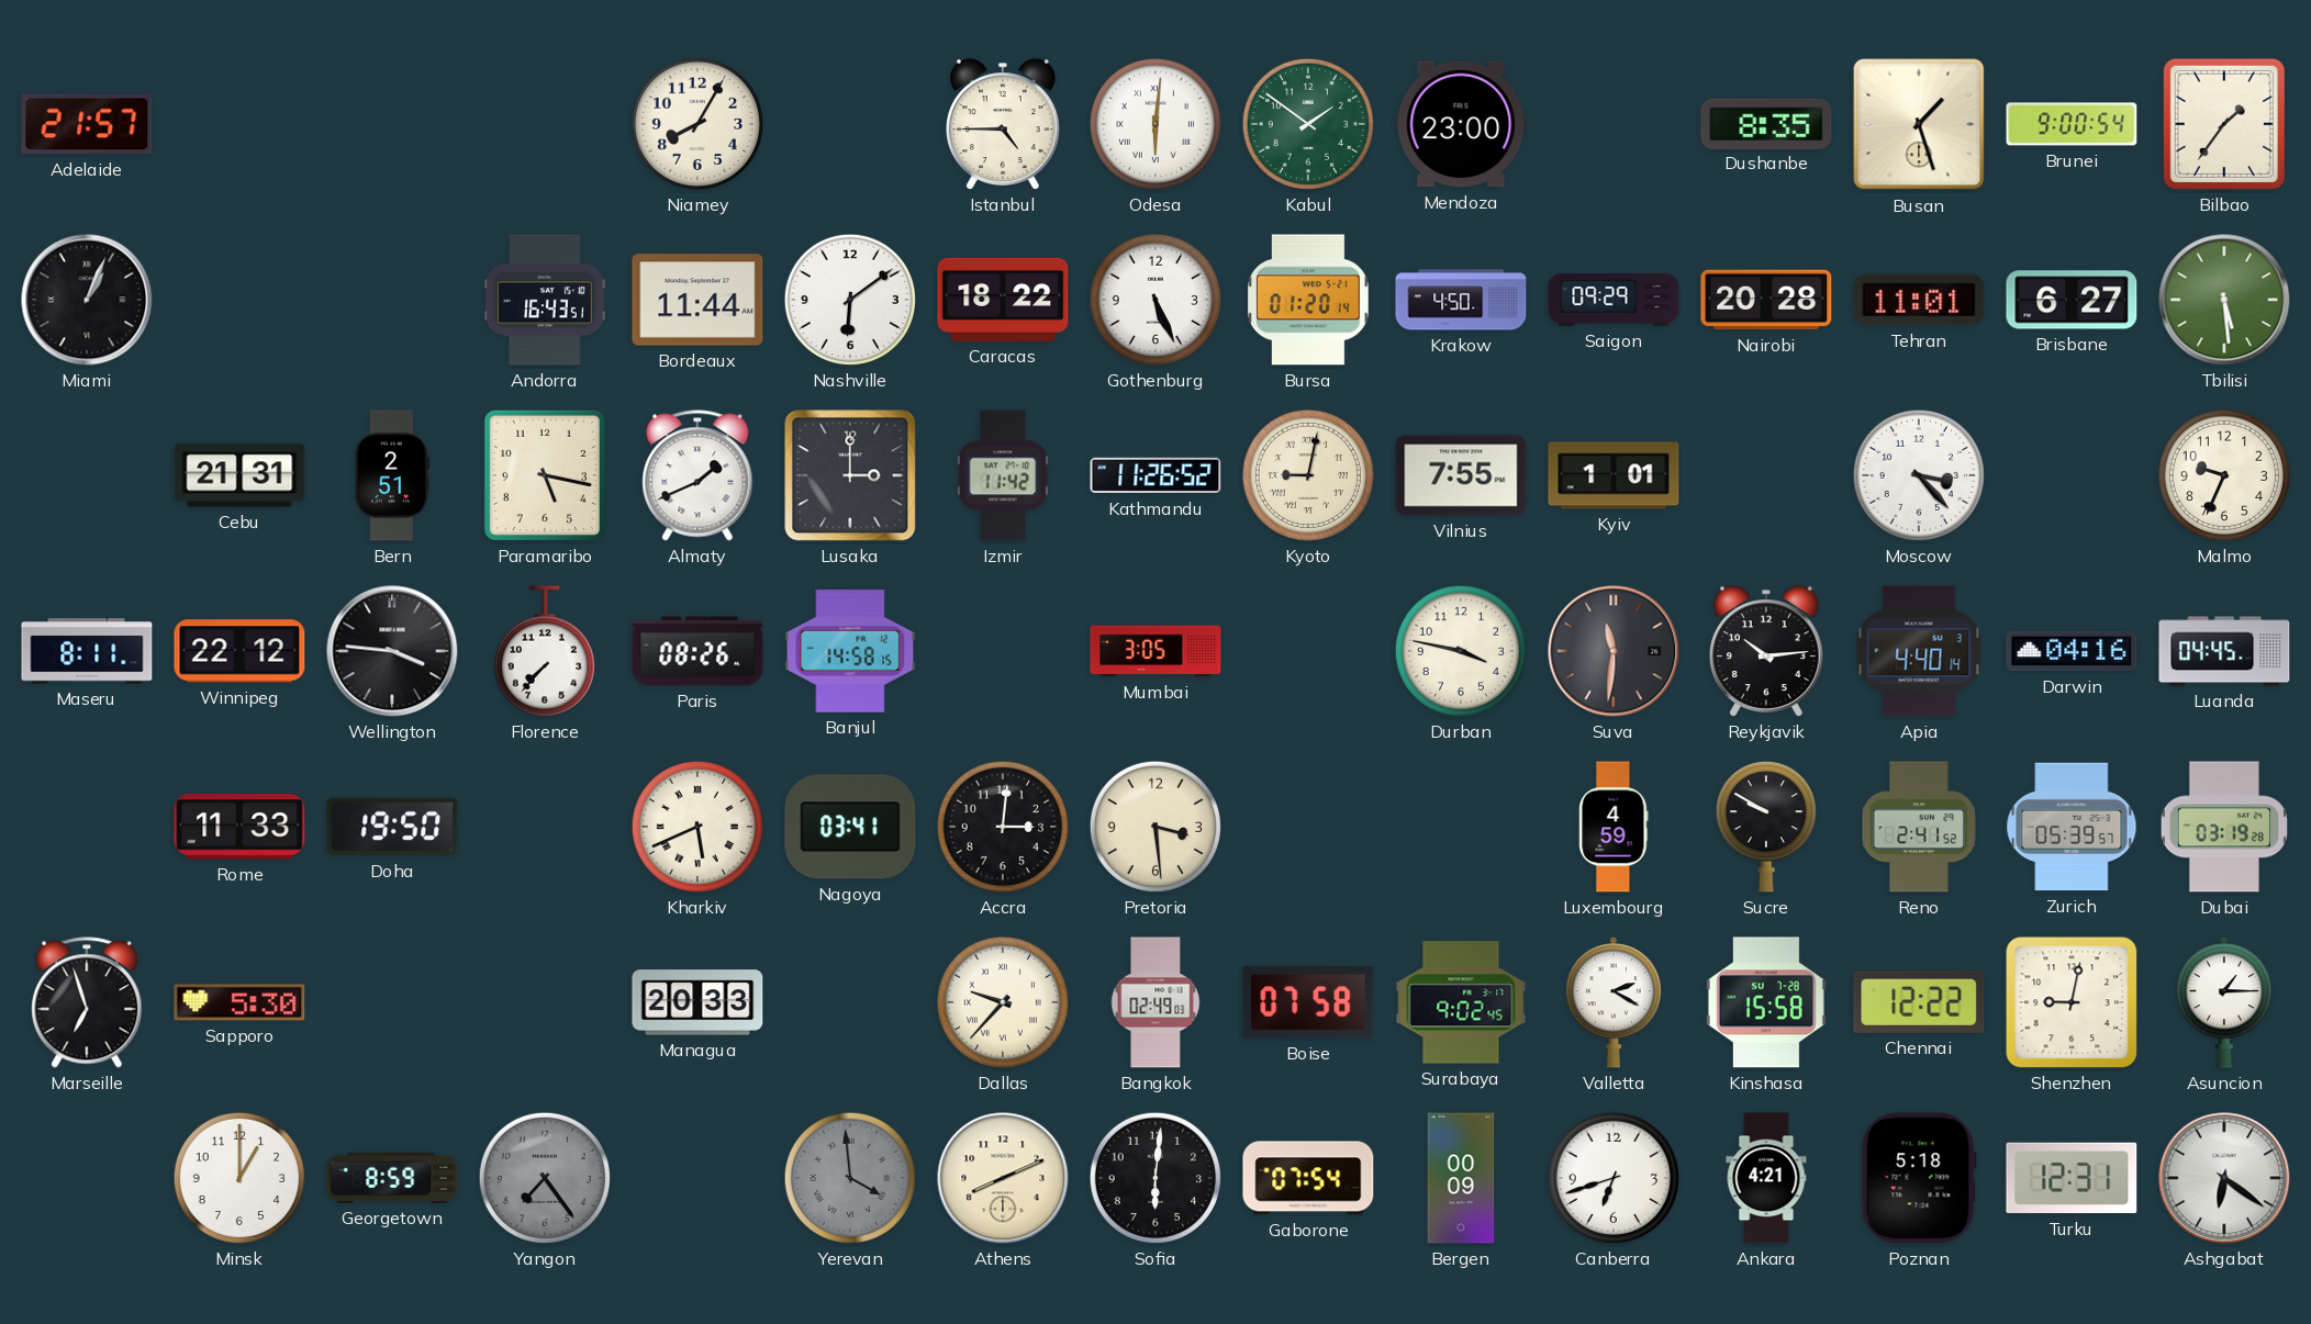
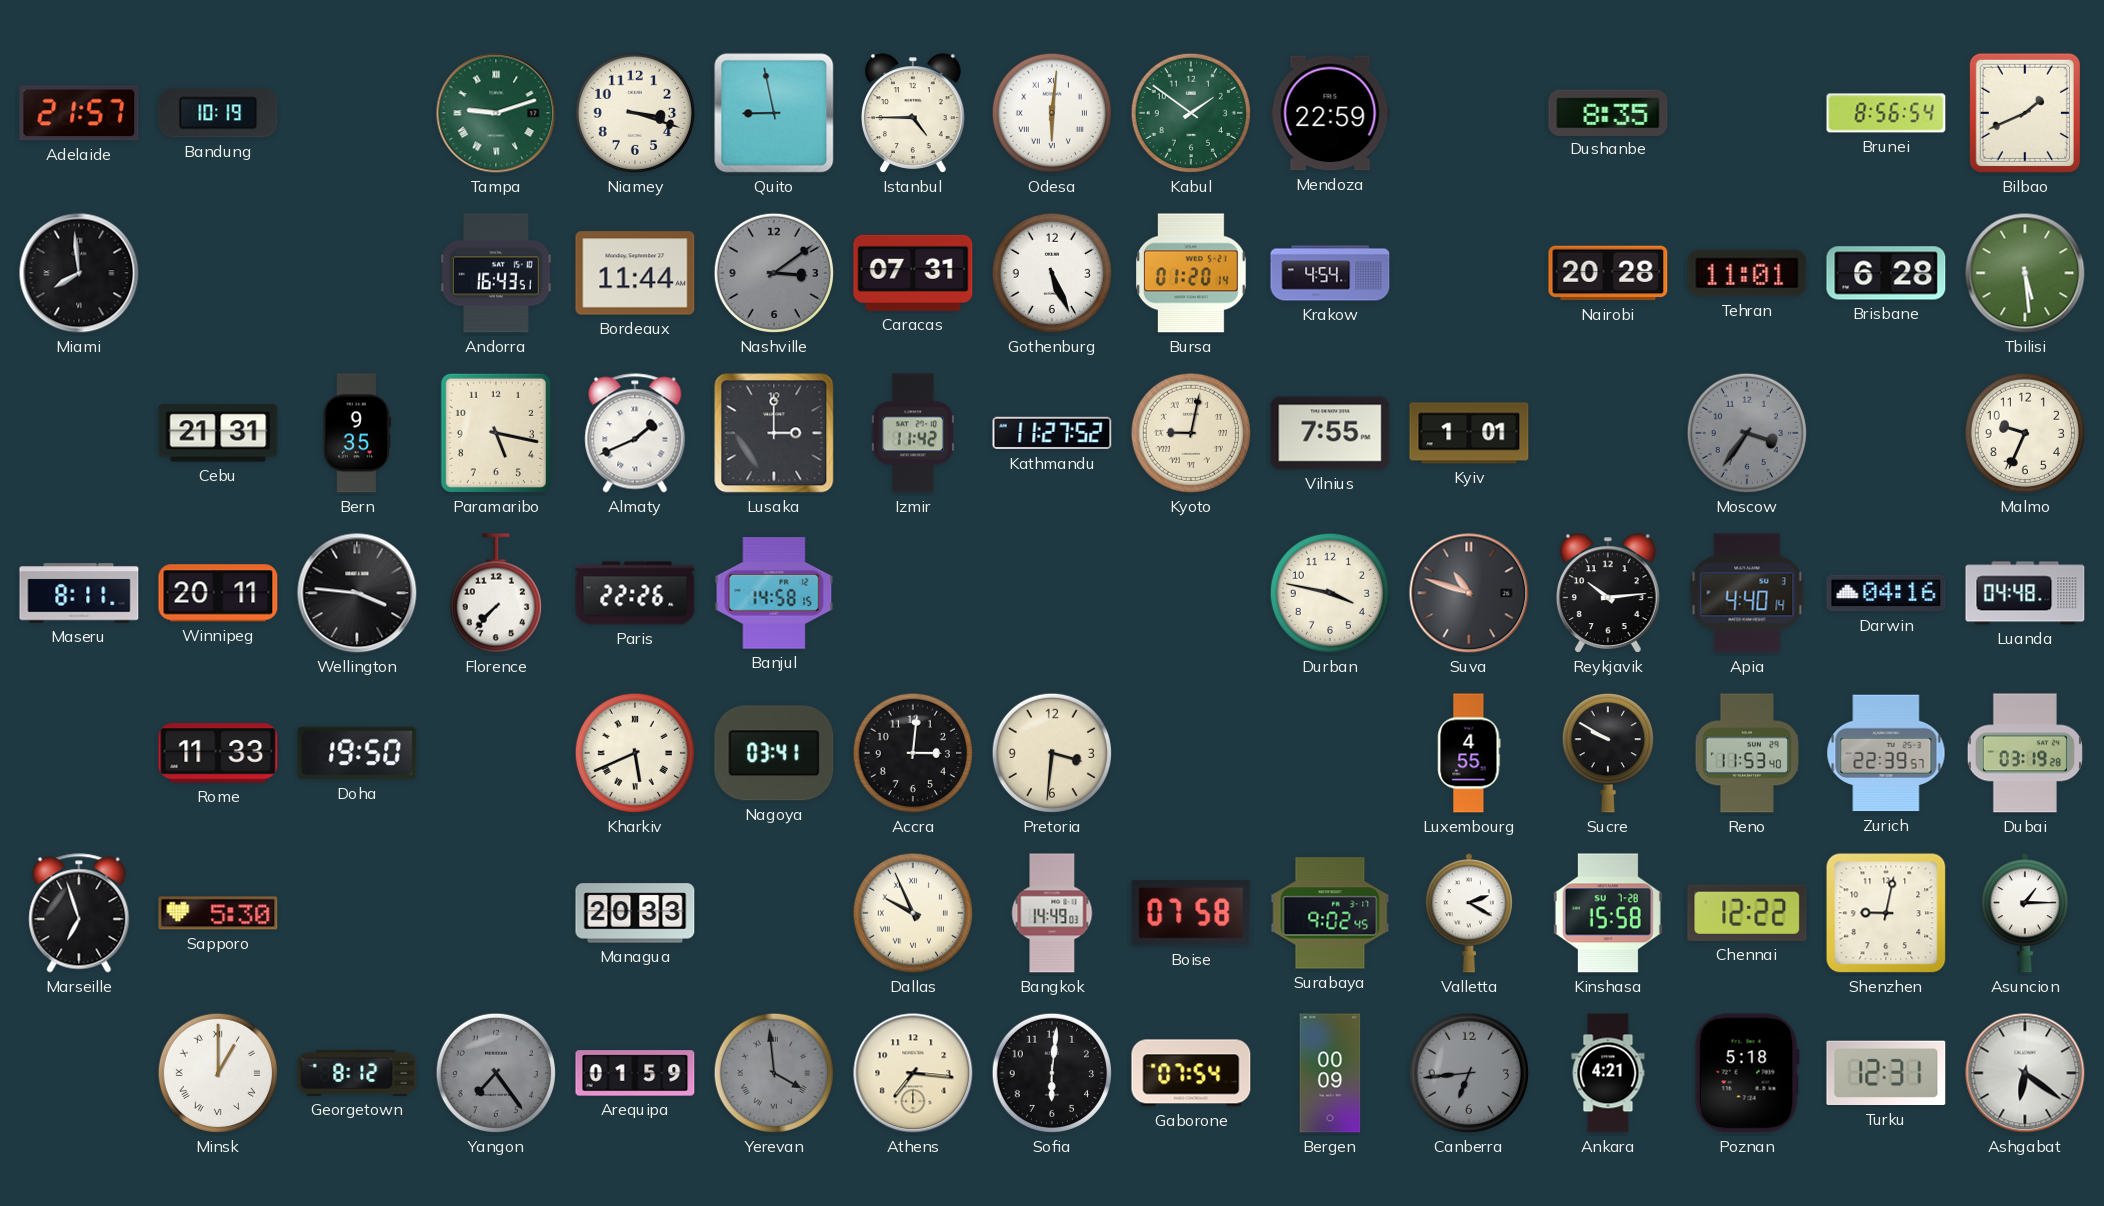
Bandung: none -> 10:19 (218, 113)
Tampa: none -> 9:12 (496, 113)
Niamey: 8:05 -> 3:18 (635, 113)
Quito: none -> 8:58 (774, 113)
Mendoza: 23:00 -> 22:59 (1330, 113)
Busan: 1:27 -> none (1919, 124)
Brunei: 9:00 -> 8:56 (1886, 113)
Bilbao: 1:36 -> 1:41 (2025, 113)
Miami: 1:04 -> 7:59 (79, 273)
Nashville: 6:09 -> 3:09 (774, 273)
Nashville dial: white -> grey (774, 273)
Caracas: 18:22 -> 07:31 (913, 273)
Krakow: 4:50 -> 4:54 (1330, 273)
Saigon: 09:29 -> none (1614, 300)
Brisbane: 6:27 -> 6:28 (1886, 273)
Bern: 2:51 -> 9:35 (357, 433)
Kathmandu: 11:26 -> 11:27 (1052, 433)
Moscow: 3:23 -> 3:36 (1747, 433)
Moscow dial: white -> grey (1747, 433)
Winnipeg: 22:12 -> 20:11 (218, 593)
Paris: 08:26 -> 22:26 (635, 593)
Mumbai: 3:05 -> none (1155, 651)
Suva: 11:31 -> 10:48 (1469, 593)
Luanda: 04:45 -> 04:48 (2025, 593)
Pretoria: 3:29 -> 3:31 (1052, 753)
Luxembourg: 4:59 -> 4:55 (1469, 753)
Reno: 2:41 -> 11:53 (1746, 753)
Zurich: 05:39 -> 22:39 (1886, 753)
Dallas: 9:37 -> 9:56 (913, 913)
Bangkok: 02:49 -> 14:49 (1052, 913)
Minsk numerals: Arabic -> Roman (218, 1073)
Georgetown: 8:59 -> 8:12 (357, 1073)
Arequipa: none -> 01:59 (635, 1073)
Athens: 8:11 -> 7:16 (913, 1073)
Canberra: 6:42 -> 6:44 (1469, 1073)
Canberra dial: white -> grey (1469, 1073)
